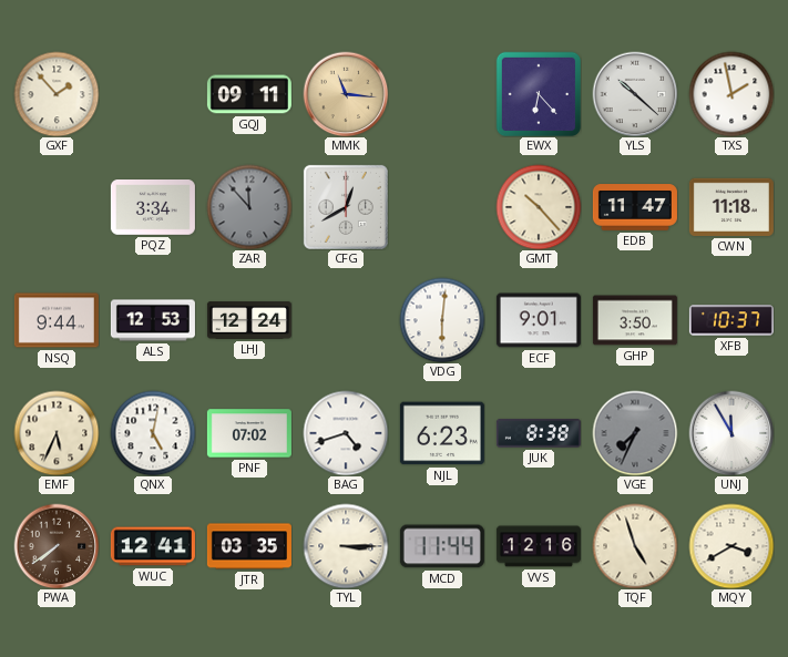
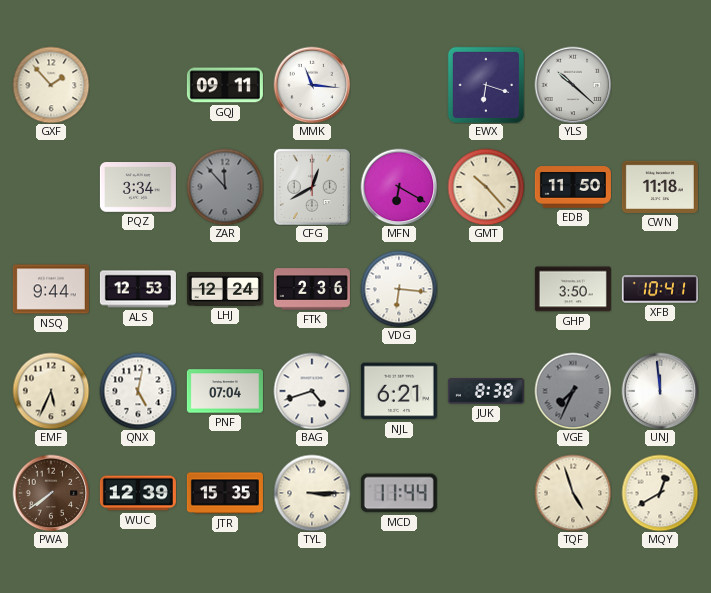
MMK dial: champagne -> white (312, 85)
EWX: 6:23 -> 6:18 (486, 85)
TXS: 1:58 -> none (731, 94)
MFN: none -> 6:20 (399, 187)
EDB: 11:47 -> 11:50 (573, 187)
FTK: none -> 2:36 (312, 289)
VDG: 6:01 -> 6:16 (399, 289)
ECF: 9:01 -> none (539, 320)
XFB: 10:37 -> 10:41 (660, 289)
PNF: 07:02 -> 07:04 (225, 391)
NJL: 6:23 -> 6:21 (399, 391)
UNJ: 11:55 -> 11:59 (660, 391)
WUC: 12:41 -> 12:39 (138, 493)
JTR: 03:35 -> 15:35 (225, 493)
VVS: 12:16 -> none (539, 546)
MQY: 3:40 -> 12:40 (660, 493)
